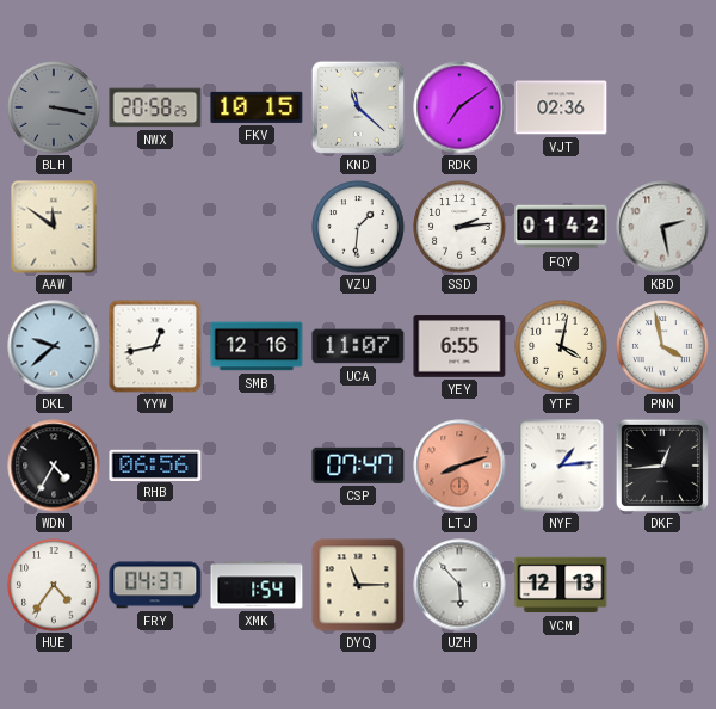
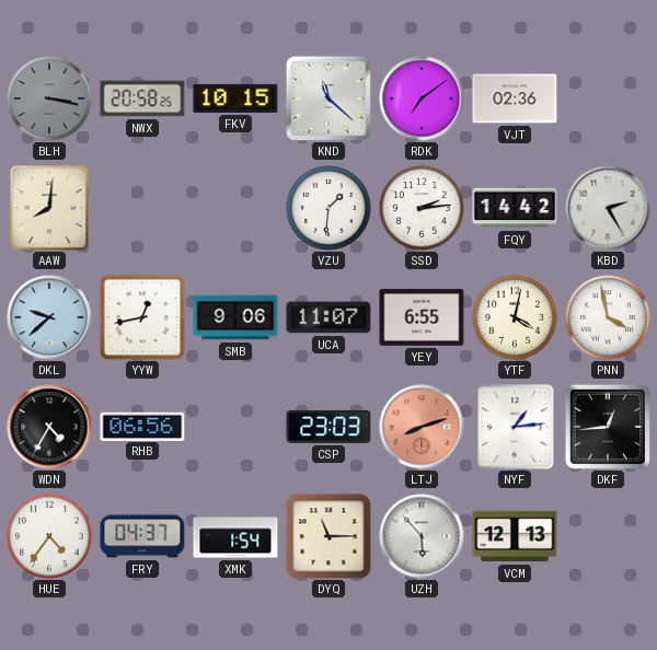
AAW: 11:51 -> 8:01 (49, 208)
FQY: 01:42 -> 14:42 (515, 208)
KBD: 2:28 -> 2:25 (608, 208)
SMB: 12:16 -> 9:06 (235, 317)
CSP: 07:47 -> 23:03 (328, 427)
